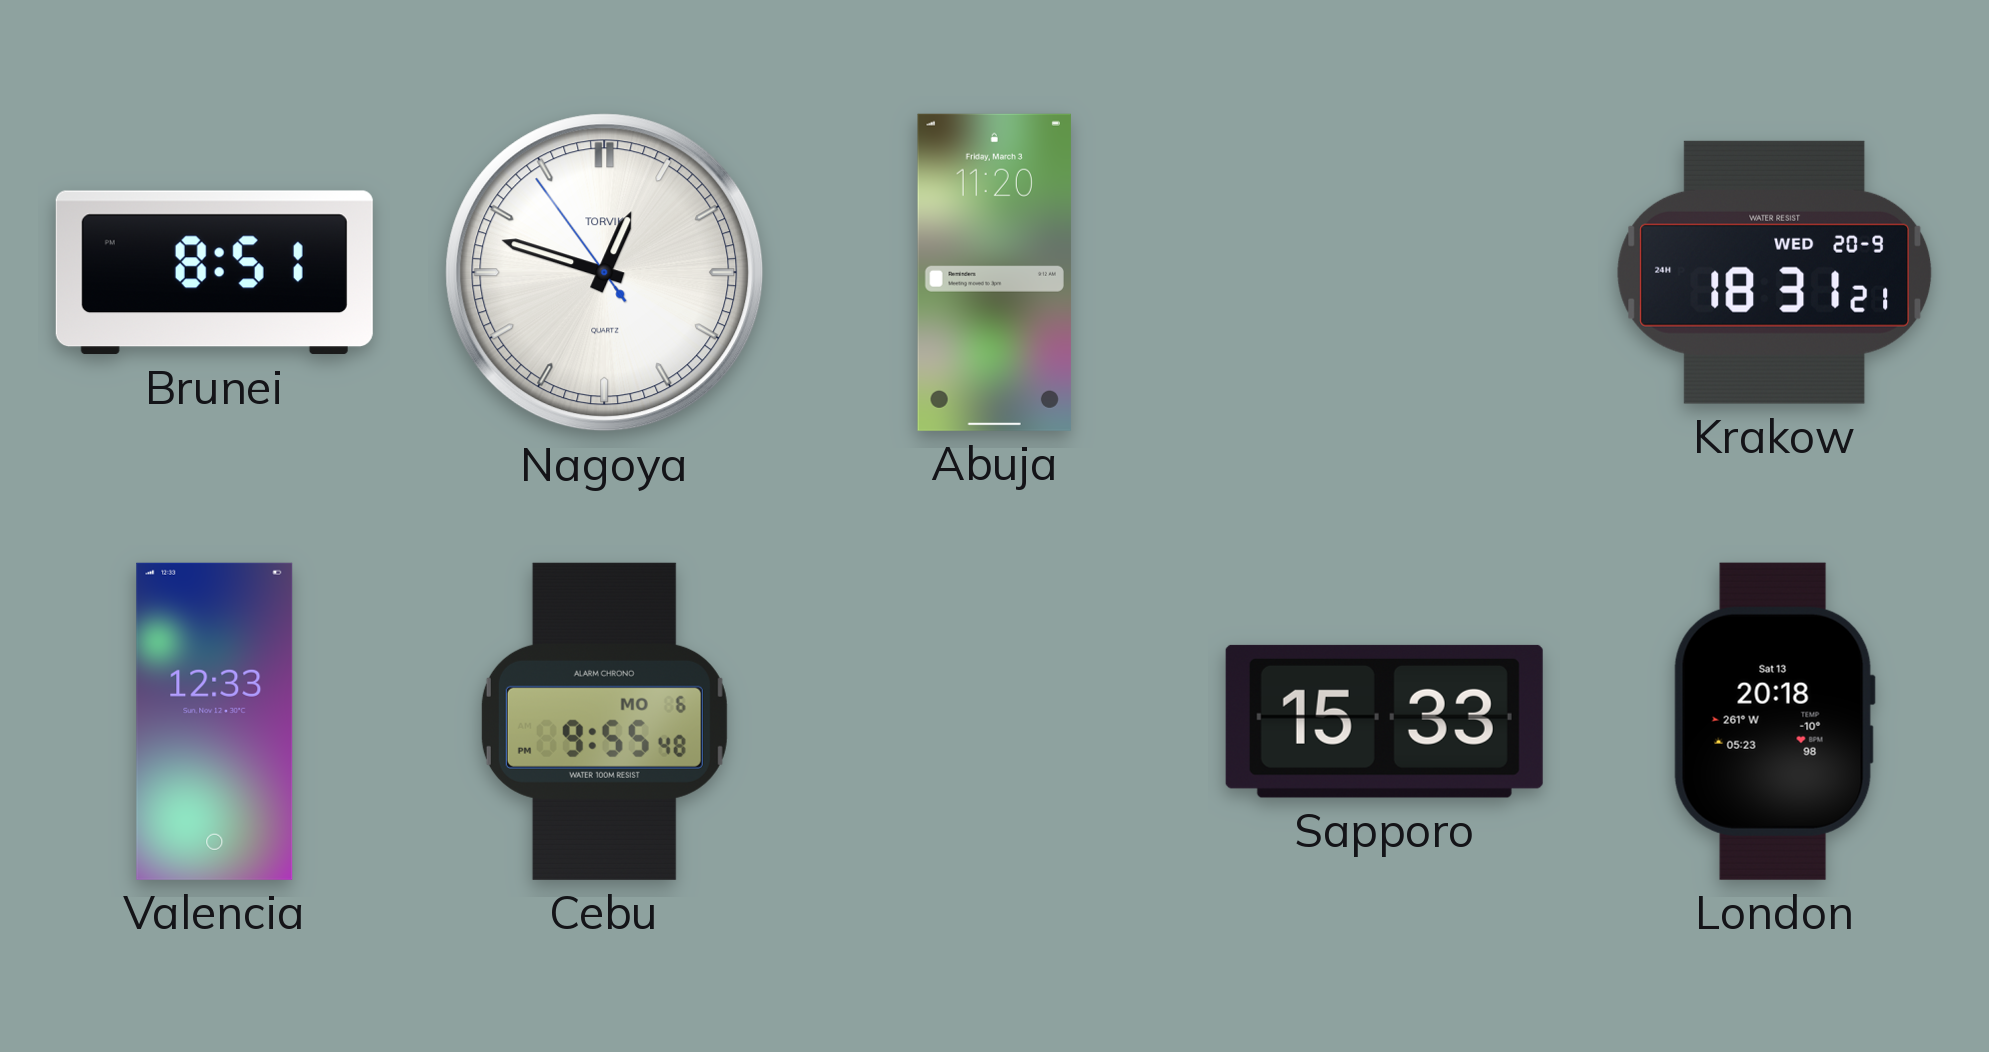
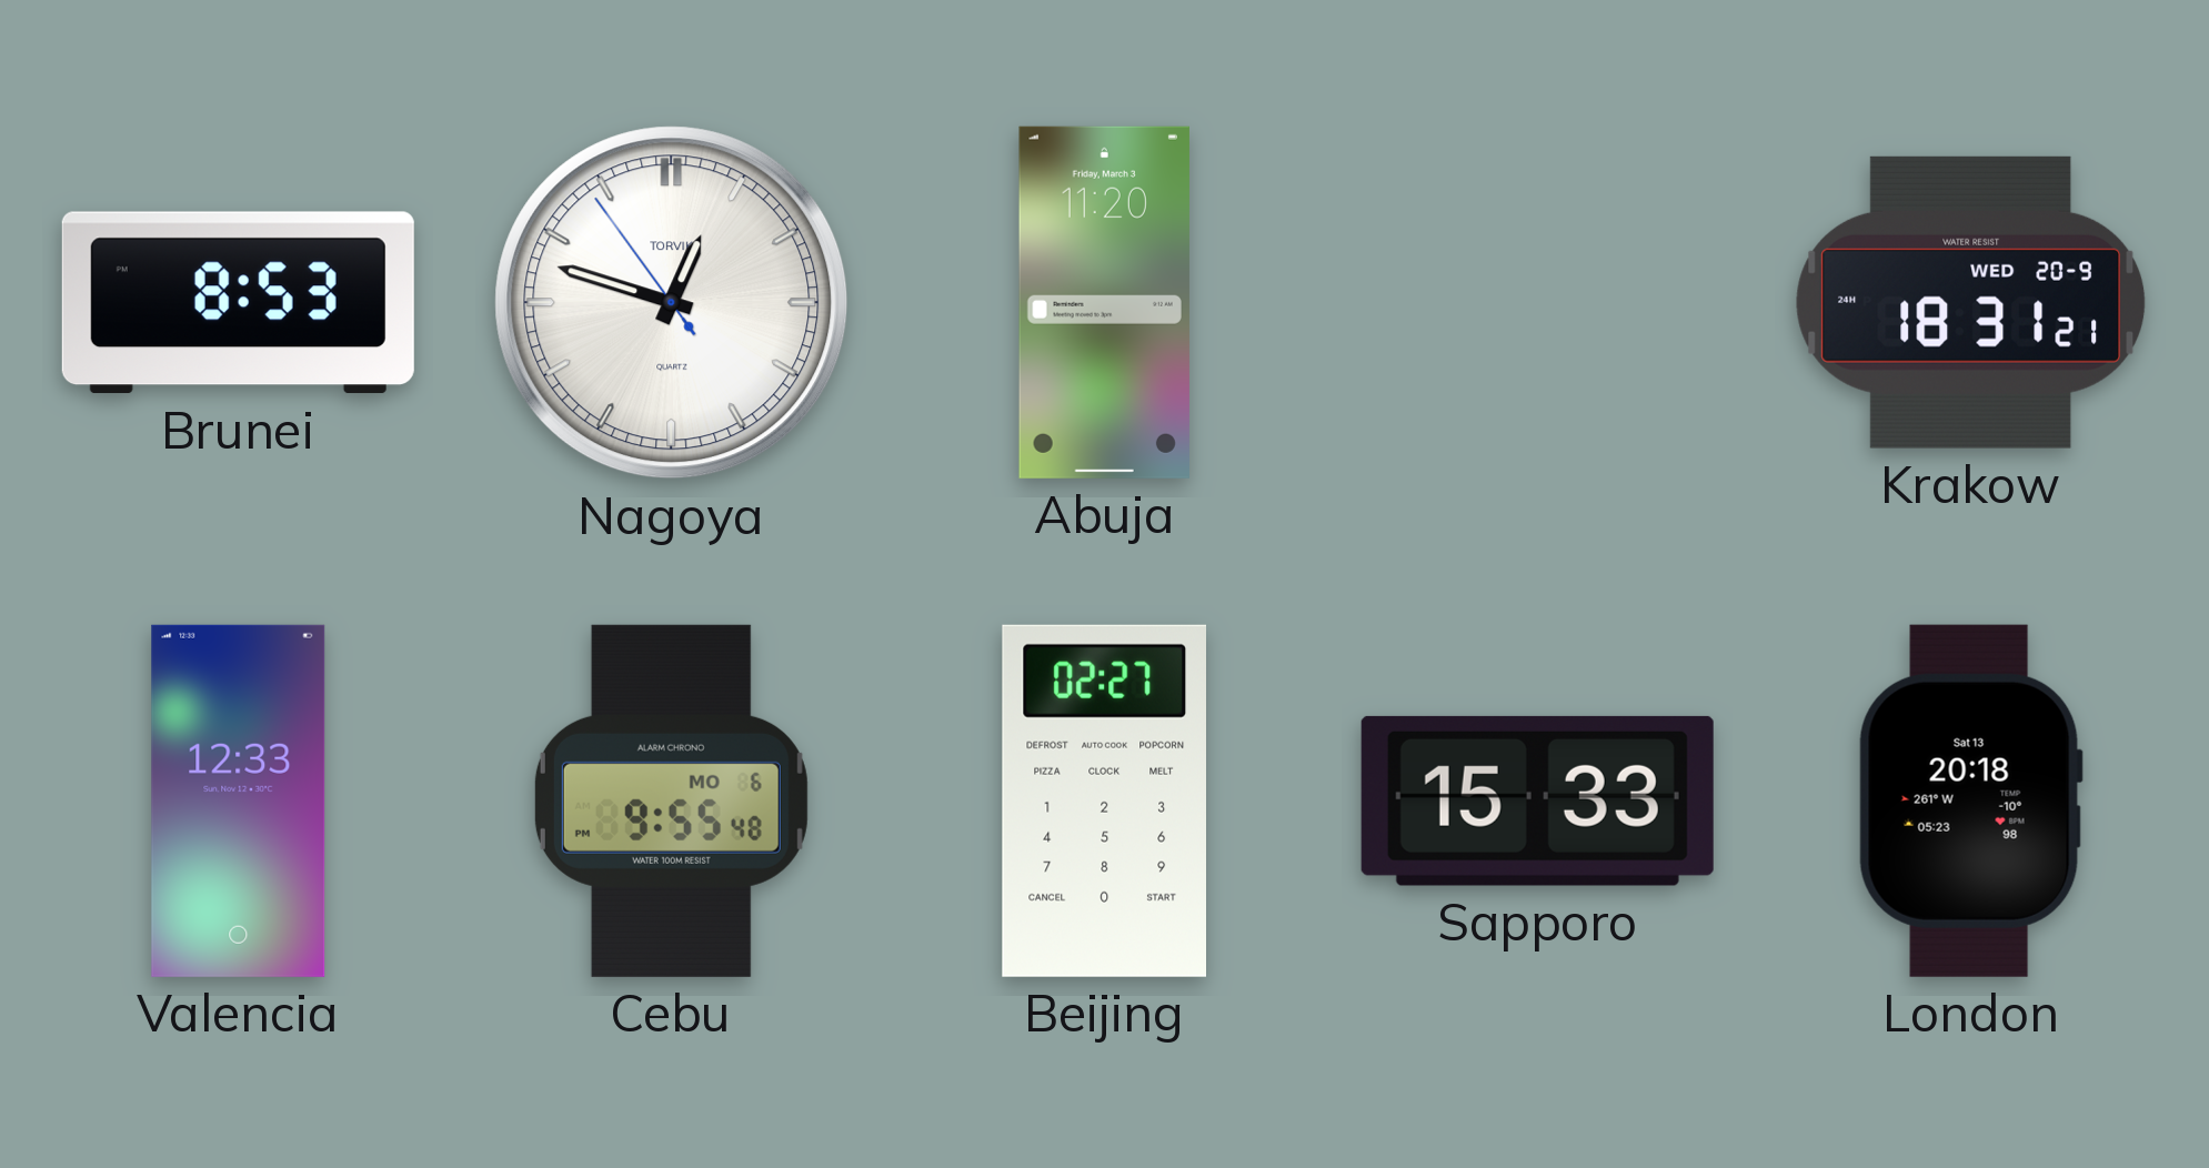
Brunei: 8:51 -> 8:53 (238, 303)
Beijing: none -> 02:27 (1104, 801)
